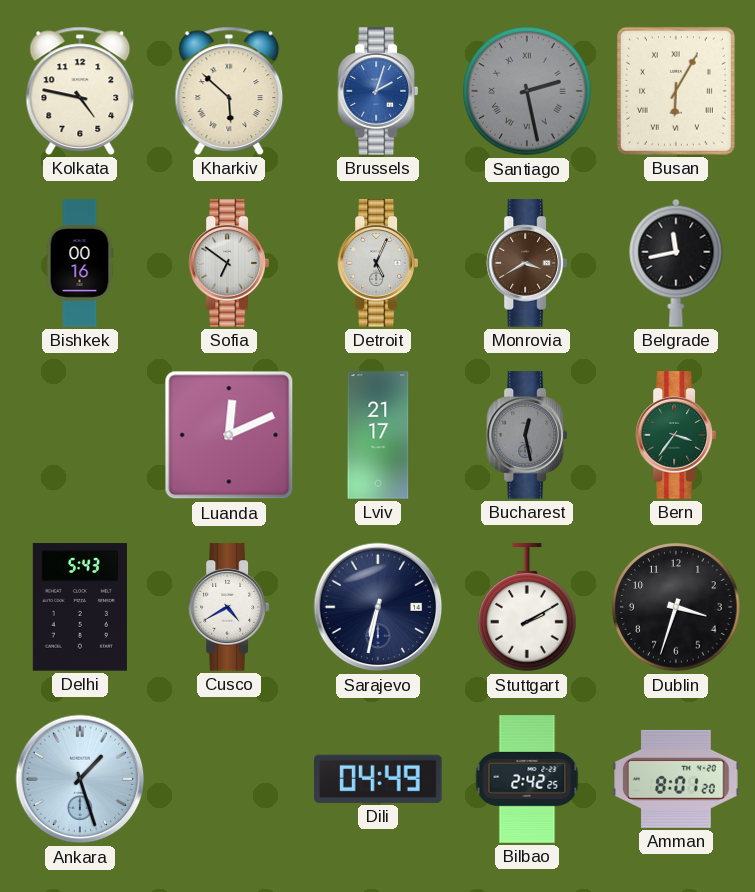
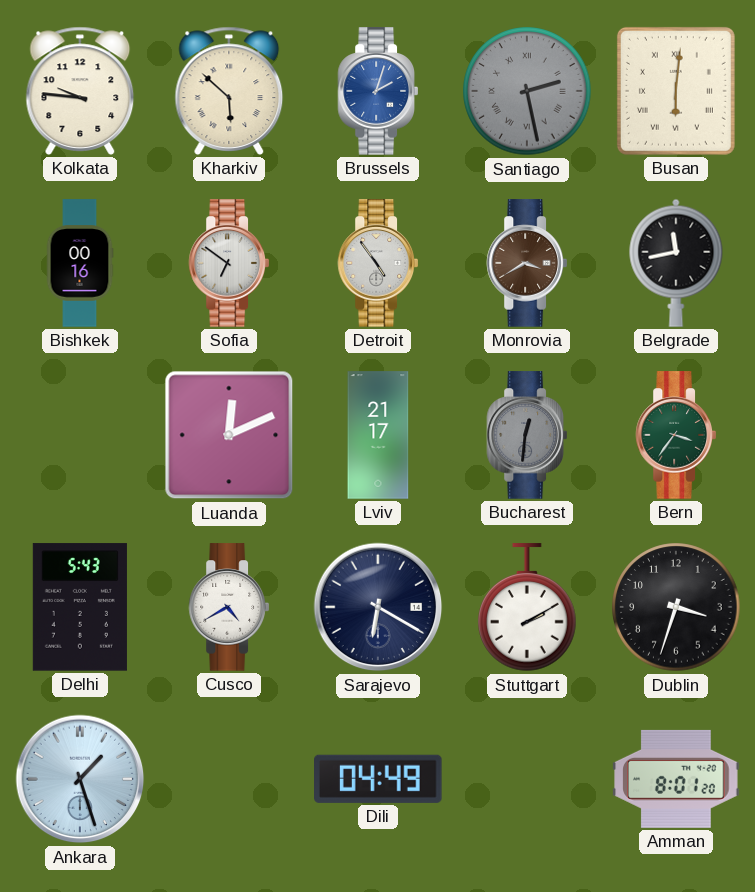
Kolkata: 4:47 -> 9:46 (80, 91)
Busan: 6:05 -> 6:01 (676, 91)
Detroit: 5:04 -> 4:54 (377, 263)
Bucharest: 12:28 -> 12:31 (526, 435)
Sarajevo: 6:32 -> 6:20 (378, 607)
Bilbao: 2:42 -> none (527, 779)
